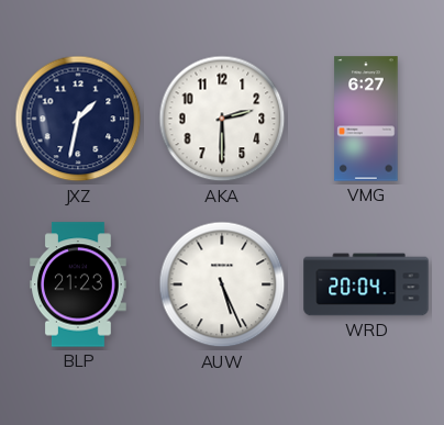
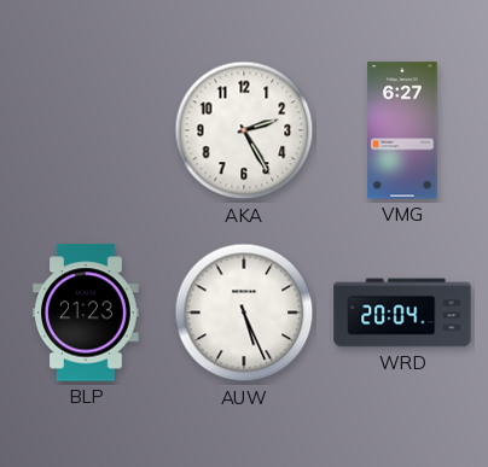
JXZ: 1:32 -> none (78, 119)
AKA: 2:30 -> 2:25 (244, 130)
